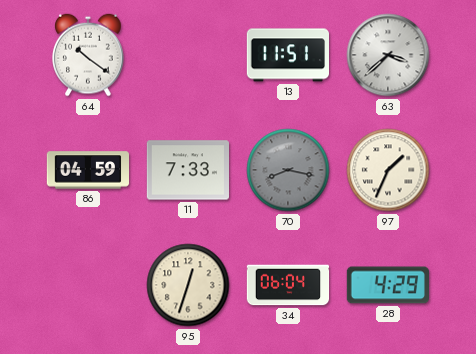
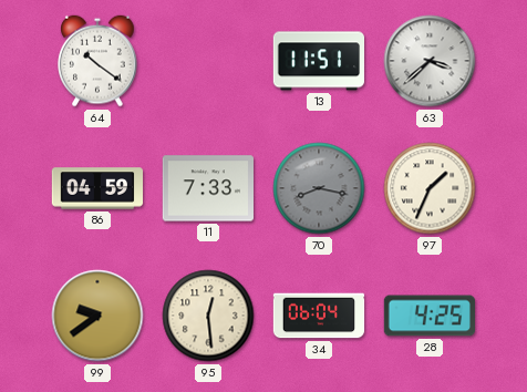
99: none -> 9:39 (97, 316)
95: 12:33 -> 12:29 (208, 316)
28: 4:29 -> 4:25 (428, 316)
